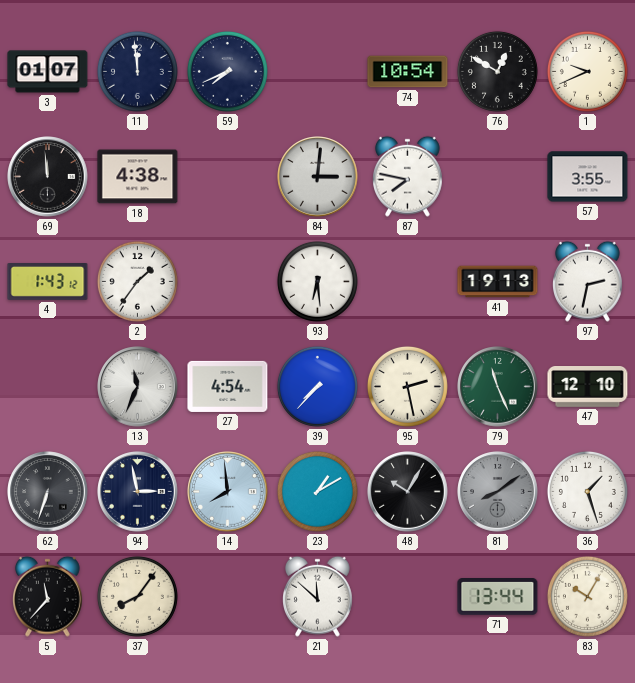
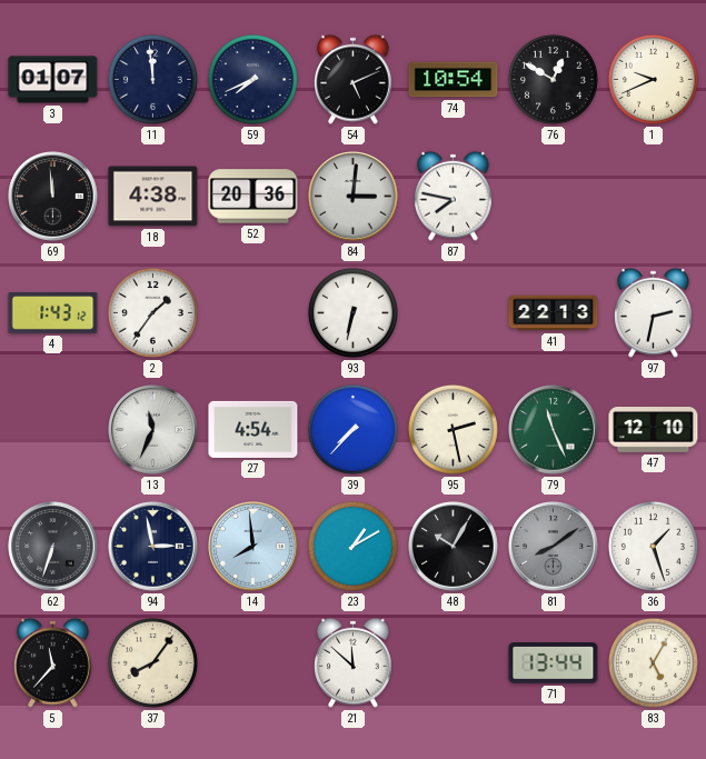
54: none -> 5:11 (354, 79)
52: none -> 20:36 (253, 197)
57: 3:55 -> none (588, 177)
93: 6:29 -> 6:32 (352, 312)
41: 19:13 -> 22:13 (554, 313)
83: 10:05 -> 5:05 (653, 662)
